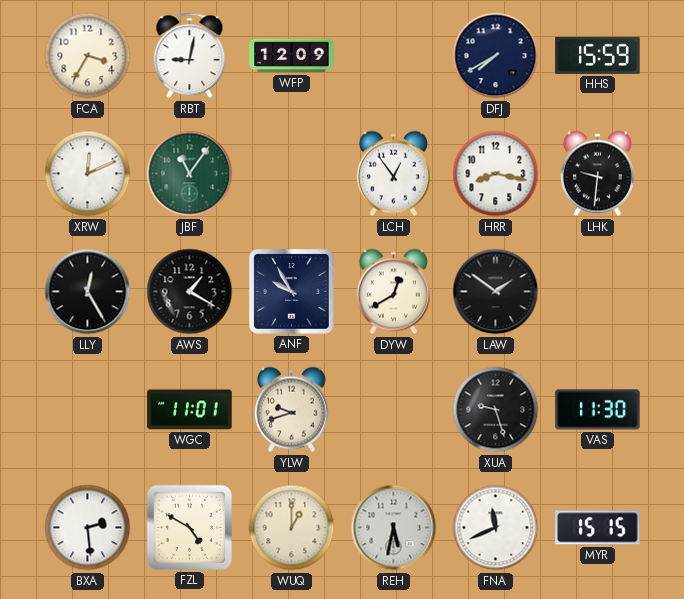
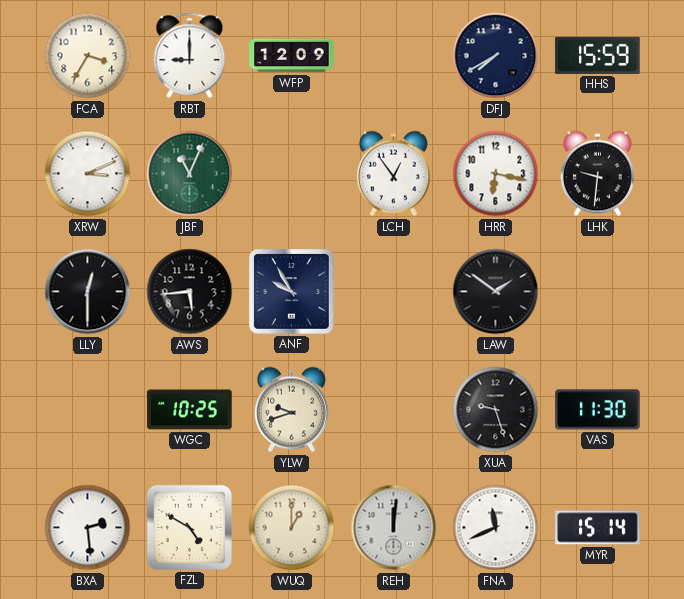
RBT: 9:02 -> 9:00 (190, 56)
XRW: 12:11 -> 3:11 (88, 174)
JBF: 11:06 -> 11:04 (190, 174)
HRR: 8:17 -> 6:17 (496, 174)
LLY: 12:25 -> 12:30 (88, 292)
AWS: 1:20 -> 5:44 (190, 292)
DYW: 12:40 -> none (393, 292)
WGC: 11:01 -> 10:25 (190, 410)
REH: 5:32 -> 12:01 (394, 528)
MYR: 15:15 -> 15:14 (598, 528)
